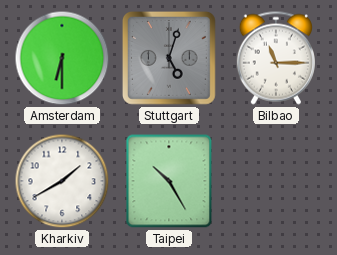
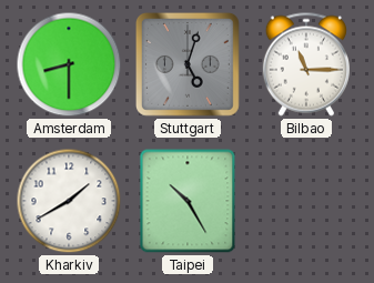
Amsterdam: 6:30 -> 8:30 (69, 64)
